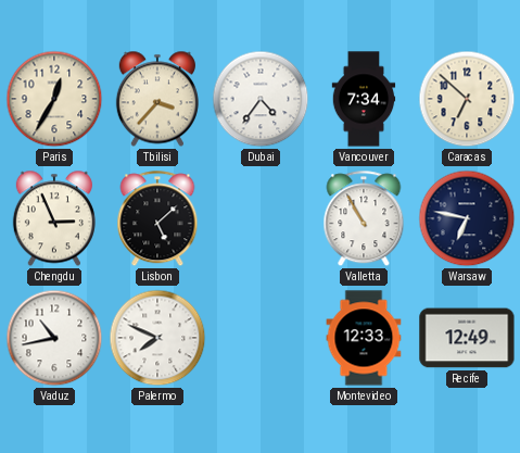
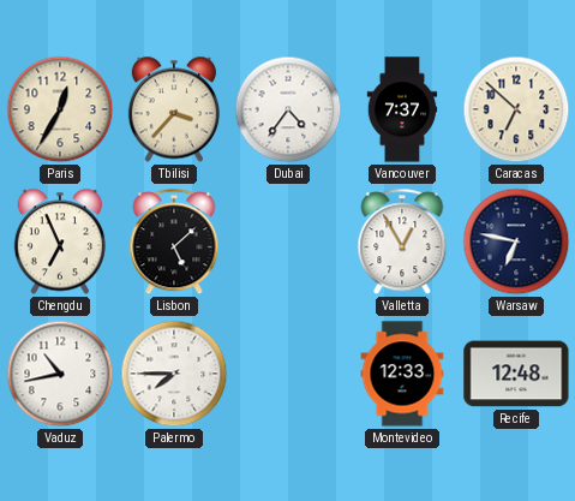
Vancouver: 7:34 -> 7:37 (402, 109)
Chengdu: 2:56 -> 6:56 (60, 241)
Valletta: 10:55 -> 12:55 (402, 243)
Palermo: 7:49 -> 7:45 (174, 374)
Recife: 12:49 -> 12:48 (516, 374)
